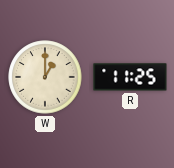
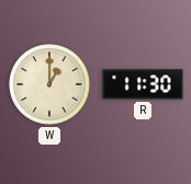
R: 11:25 -> 11:30 (143, 84)
